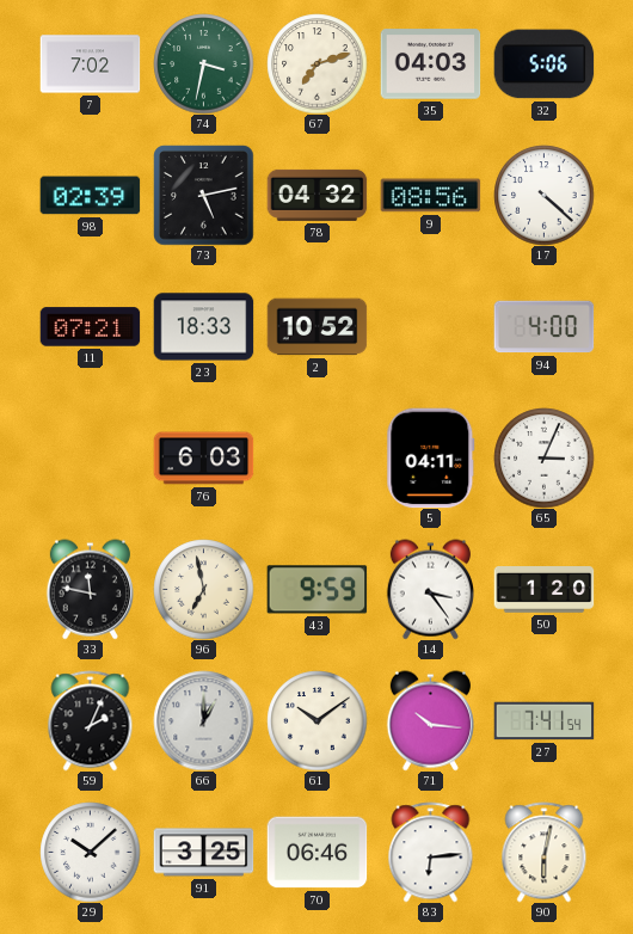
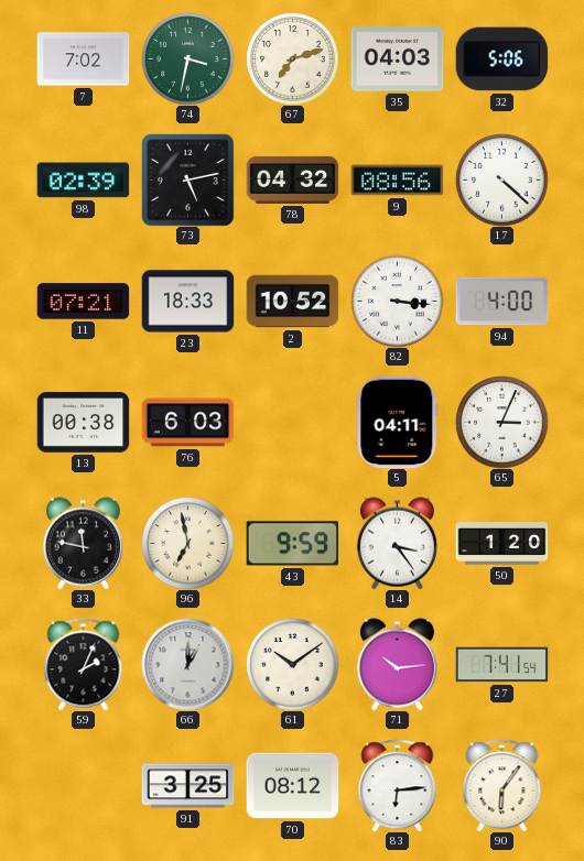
82: none -> 3:16 (397, 301)
13: none -> 00:38 (83, 423)
71: 10:16 -> 10:14 (397, 664)
29: 10:08 -> none (90, 852)
70: 06:46 -> 08:12 (292, 786)
90: 6:02 -> 6:06 (502, 785)
